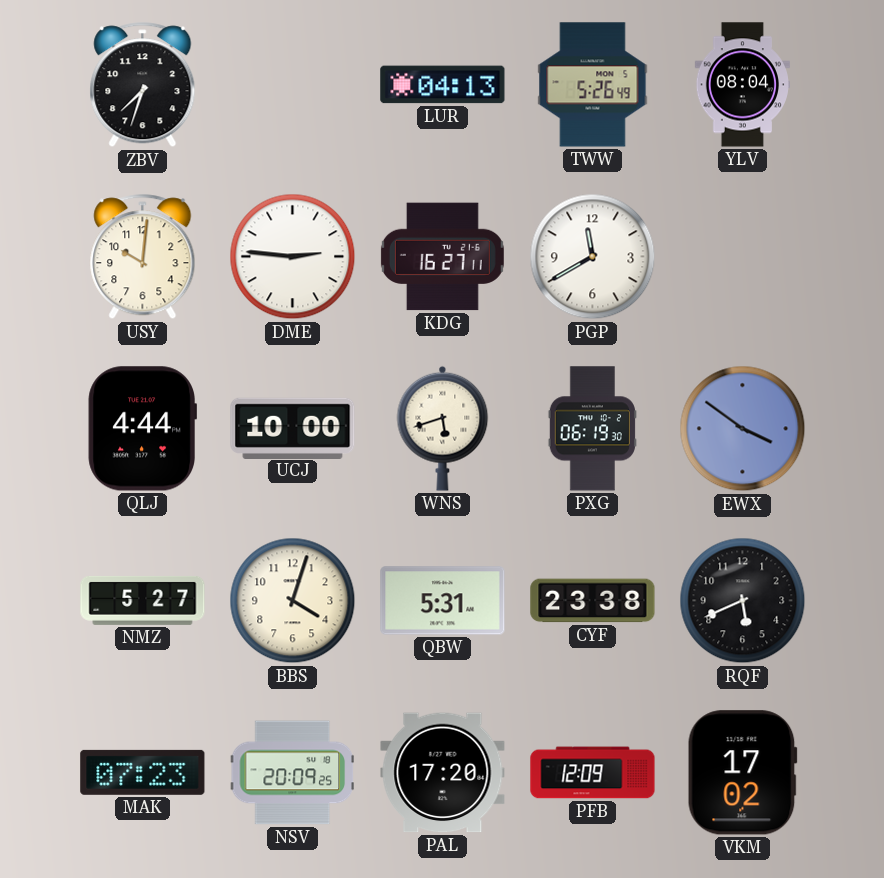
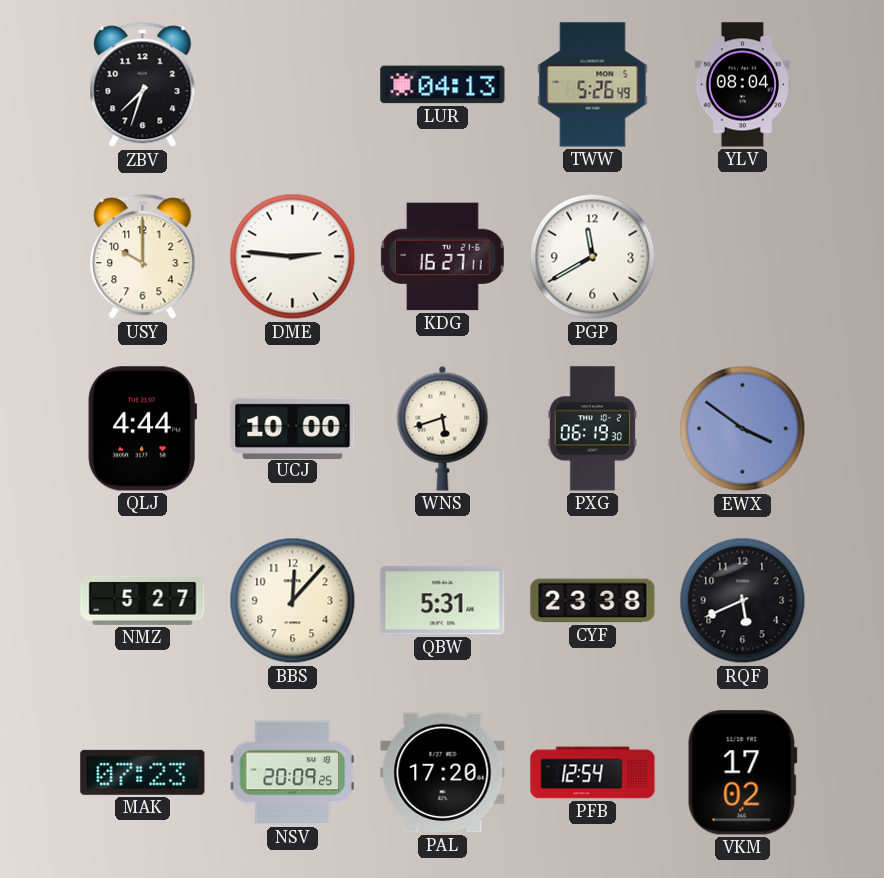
USY: 10:01 -> 10:00 (143, 257)
BBS: 4:03 -> 12:07 (293, 601)
PFB: 12:09 -> 12:54 (593, 773)
